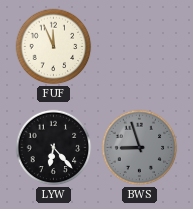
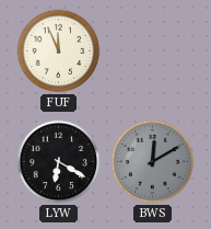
LYW: 6:23 -> 6:20 (59, 162)
BWS: 8:57 -> 12:10 (153, 162)
